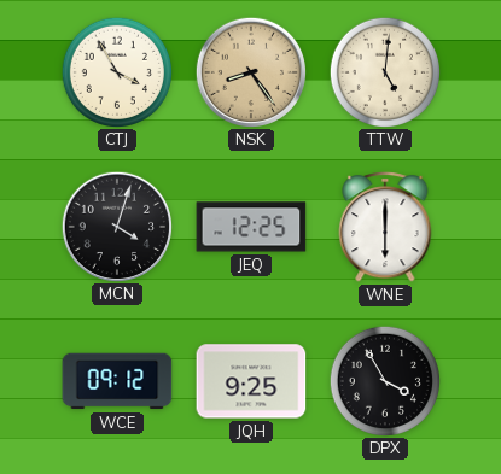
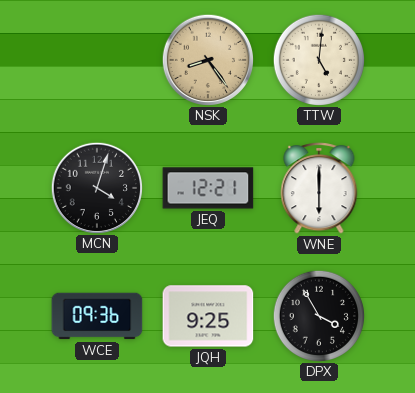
CTJ: 3:55 -> none (116, 71)
JEQ: 12:25 -> 12:21 (208, 188)
WCE: 09:12 -> 09:36 (97, 316)
